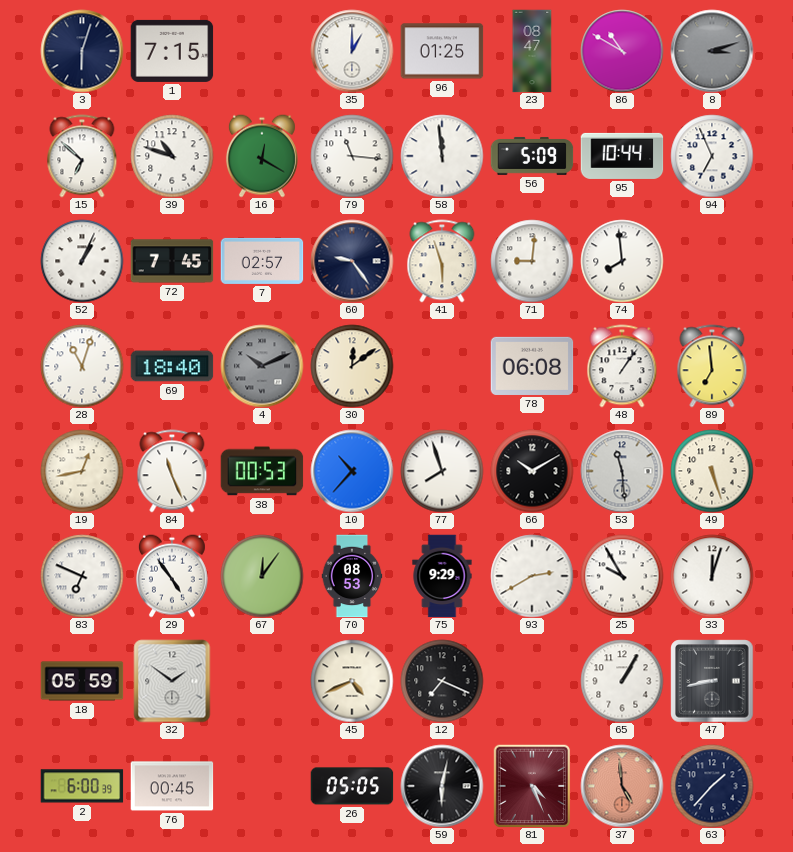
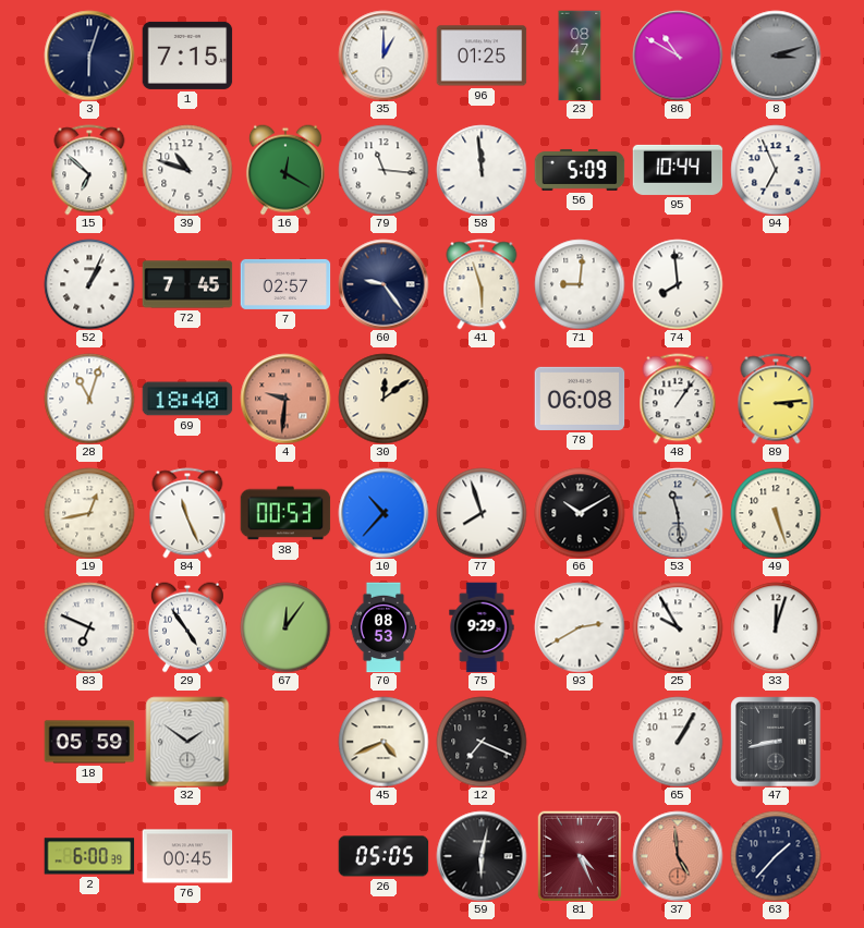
4: 10:11 -> 9:31 (285, 399)
4 dial: grey -> salmon (285, 399)
89: 6:59 -> 3:14 (776, 399)
